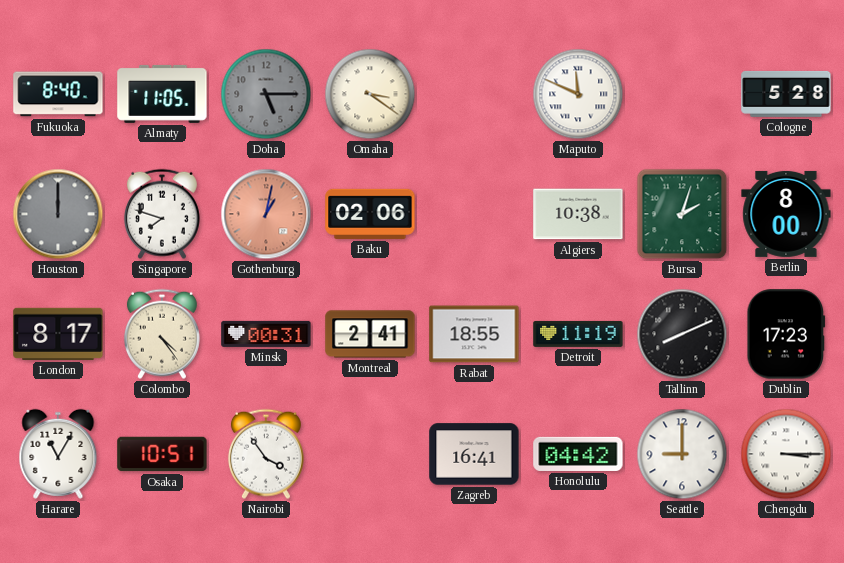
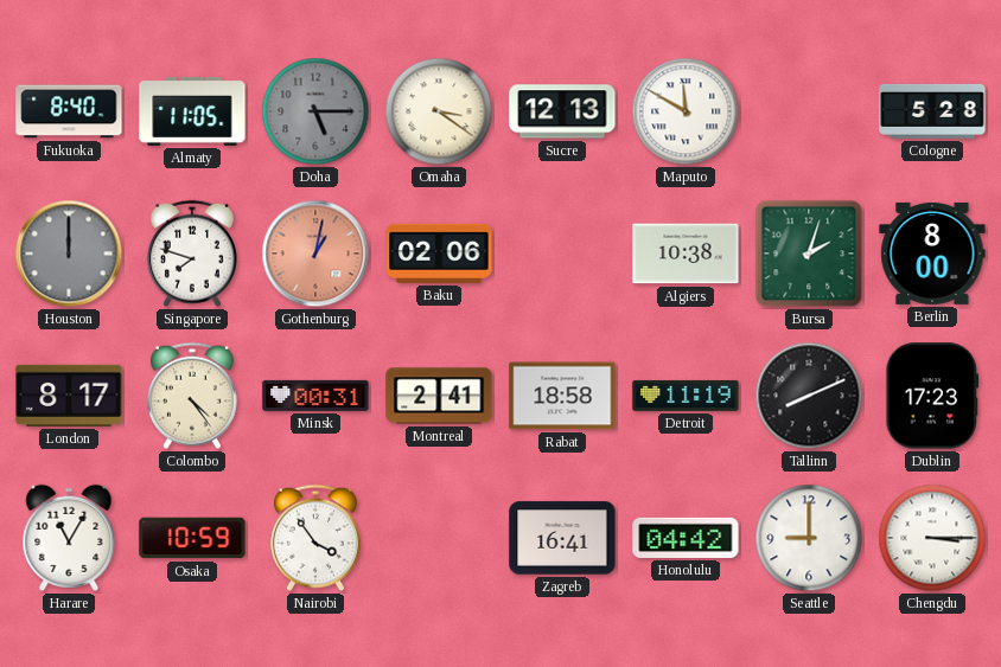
Sucre: none -> 12:13 (562, 111)
Maputo: 11:49 -> 11:50 (686, 111)
Rabat: 18:55 -> 18:58 (562, 396)
Osaka: 10:51 -> 10:59 (192, 538)
